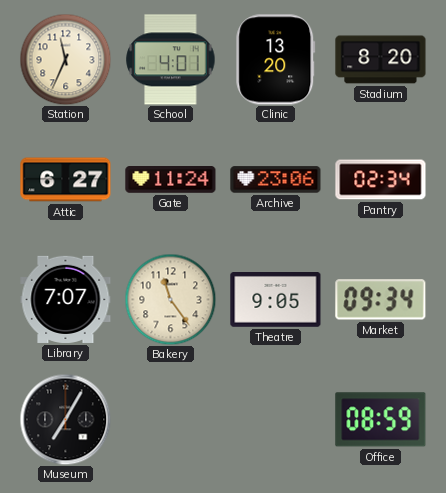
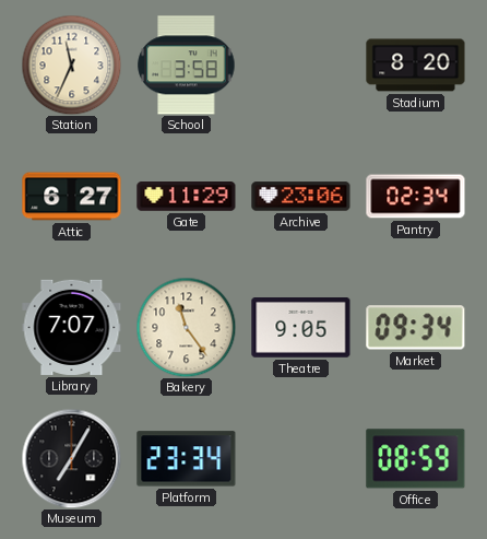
School: 4:01 -> 3:58 (187, 66)
Clinic: 13:20 -> none (276, 60)
Gate: 11:24 -> 11:29 (187, 197)
Platform: none -> 23:34 (187, 459)
